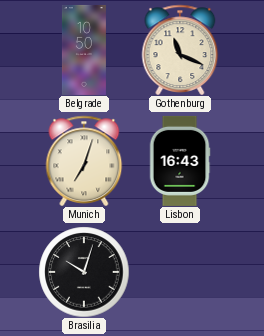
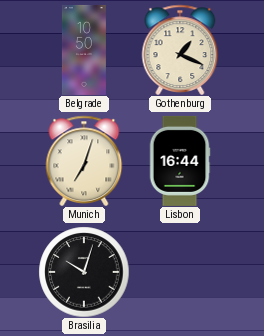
Gothenburg: 11:19 -> 1:19 (180, 49)
Lisbon: 16:43 -> 16:44 (180, 161)
